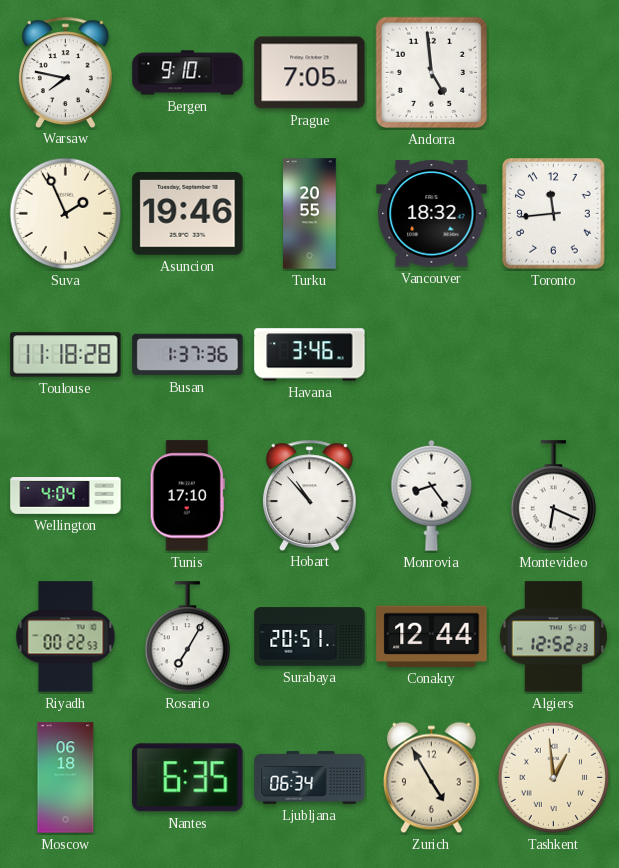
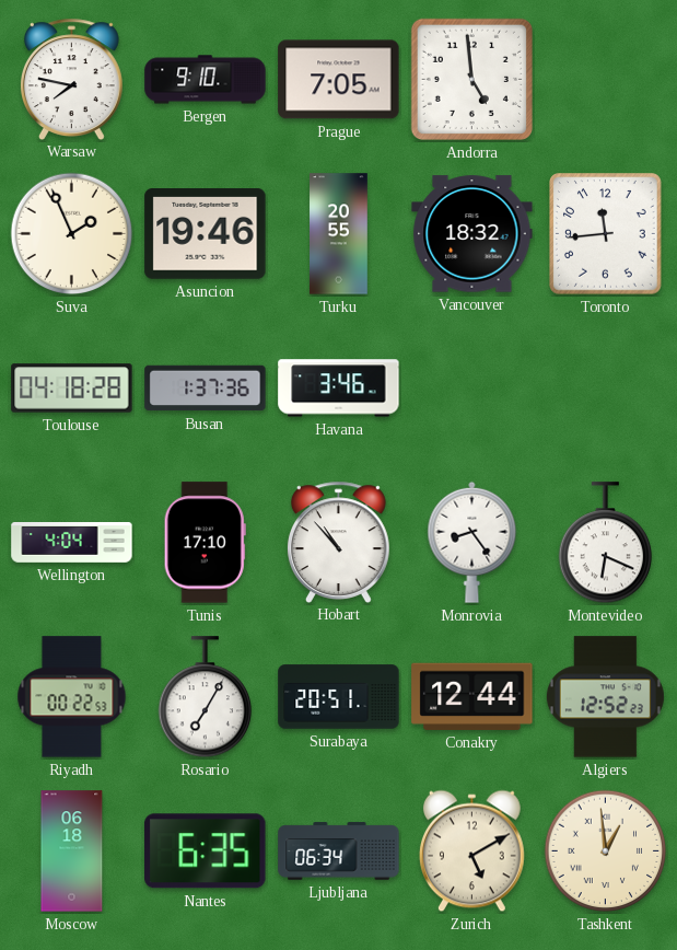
Toulouse: 11:18 -> 04:18 (72, 389)
Zurich: 4:55 -> 5:10 (471, 851)
